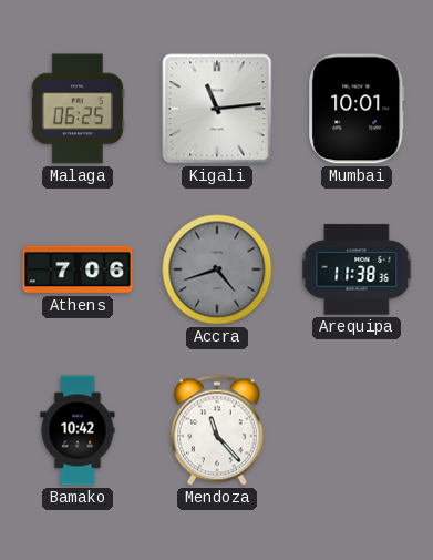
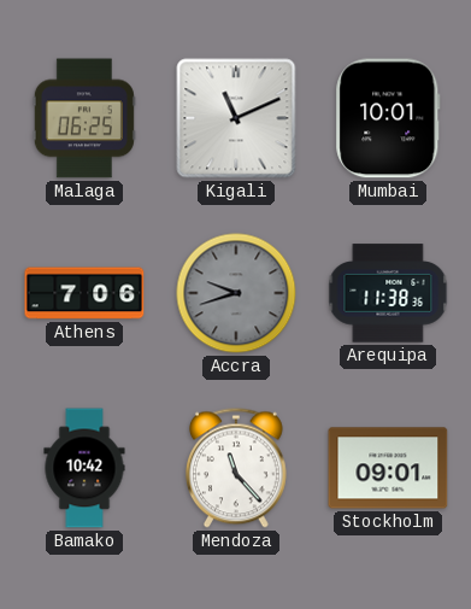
Kigali: 11:14 -> 11:11 (236, 118)
Accra: 4:42 -> 9:42 (236, 293)
Stockholm: none -> 09:01 (388, 468)
